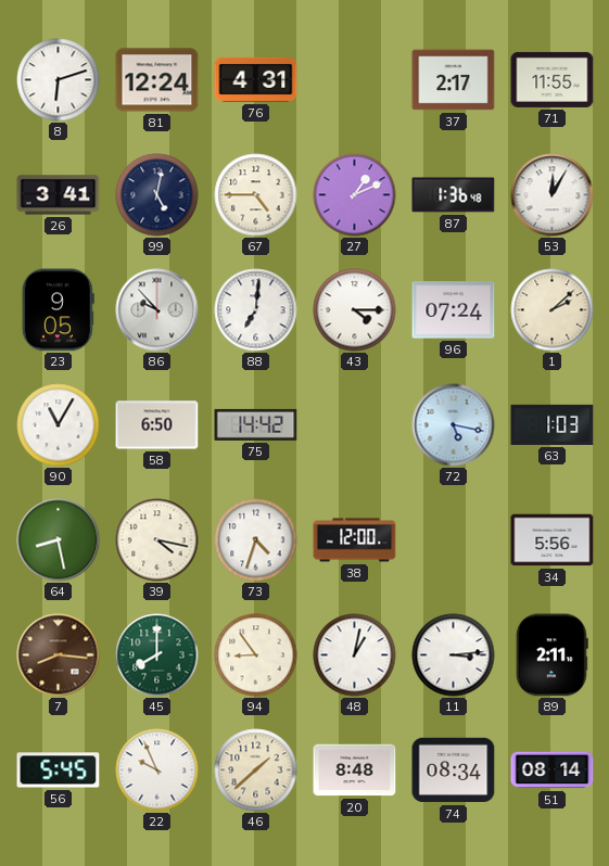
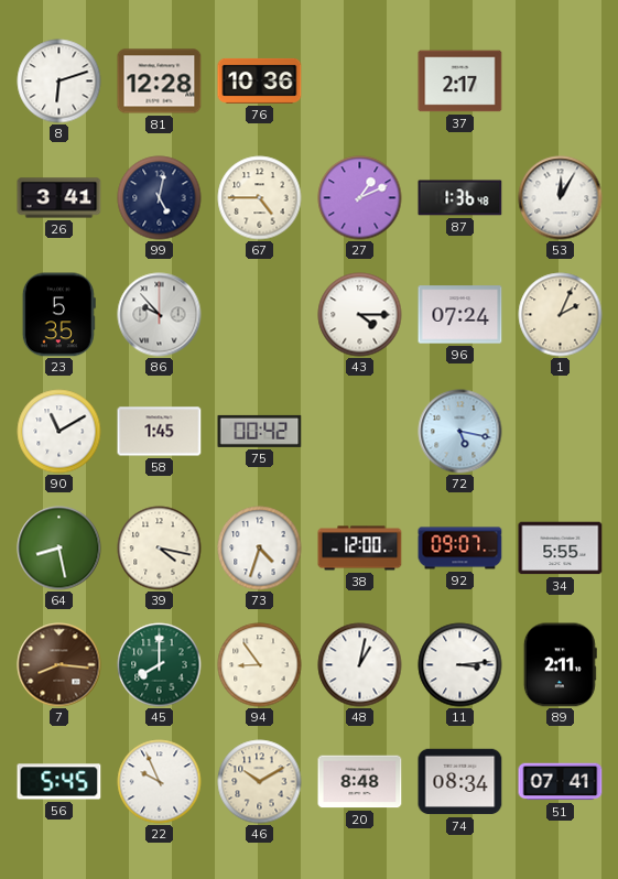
81: 12:24 -> 12:28 (160, 82)
76: 4:31 -> 10:36 (260, 80)
71: 11:55 -> none (553, 79)
23: 9:05 -> 5:35 (58, 315)
88: 7:01 -> none (256, 310)
1: 2:08 -> 2:04 (561, 315)
90: 11:05 -> 11:10 (59, 432)
58: 6:50 -> 1:45 (160, 432)
75: 14:42 -> 00:42 (260, 431)
63: 1:03 -> none (553, 424)
92: none -> 09:07 (460, 549)
34: 5:56 -> 5:55 (561, 549)
46: 1:38 -> 10:10 (260, 782)
51: 08:14 -> 07:41 (561, 782)
